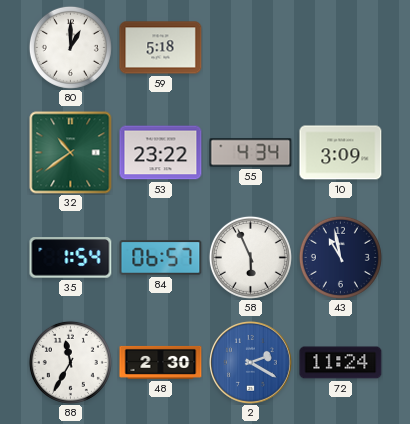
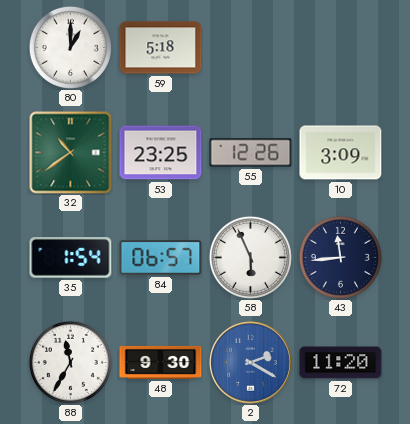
53: 23:22 -> 23:25 (161, 153)
55: 4:34 -> 12:26 (251, 153)
43: 10:58 -> 11:44 (340, 257)
48: 2:30 -> 9:30 (161, 362)
72: 11:24 -> 11:20 (341, 363)
